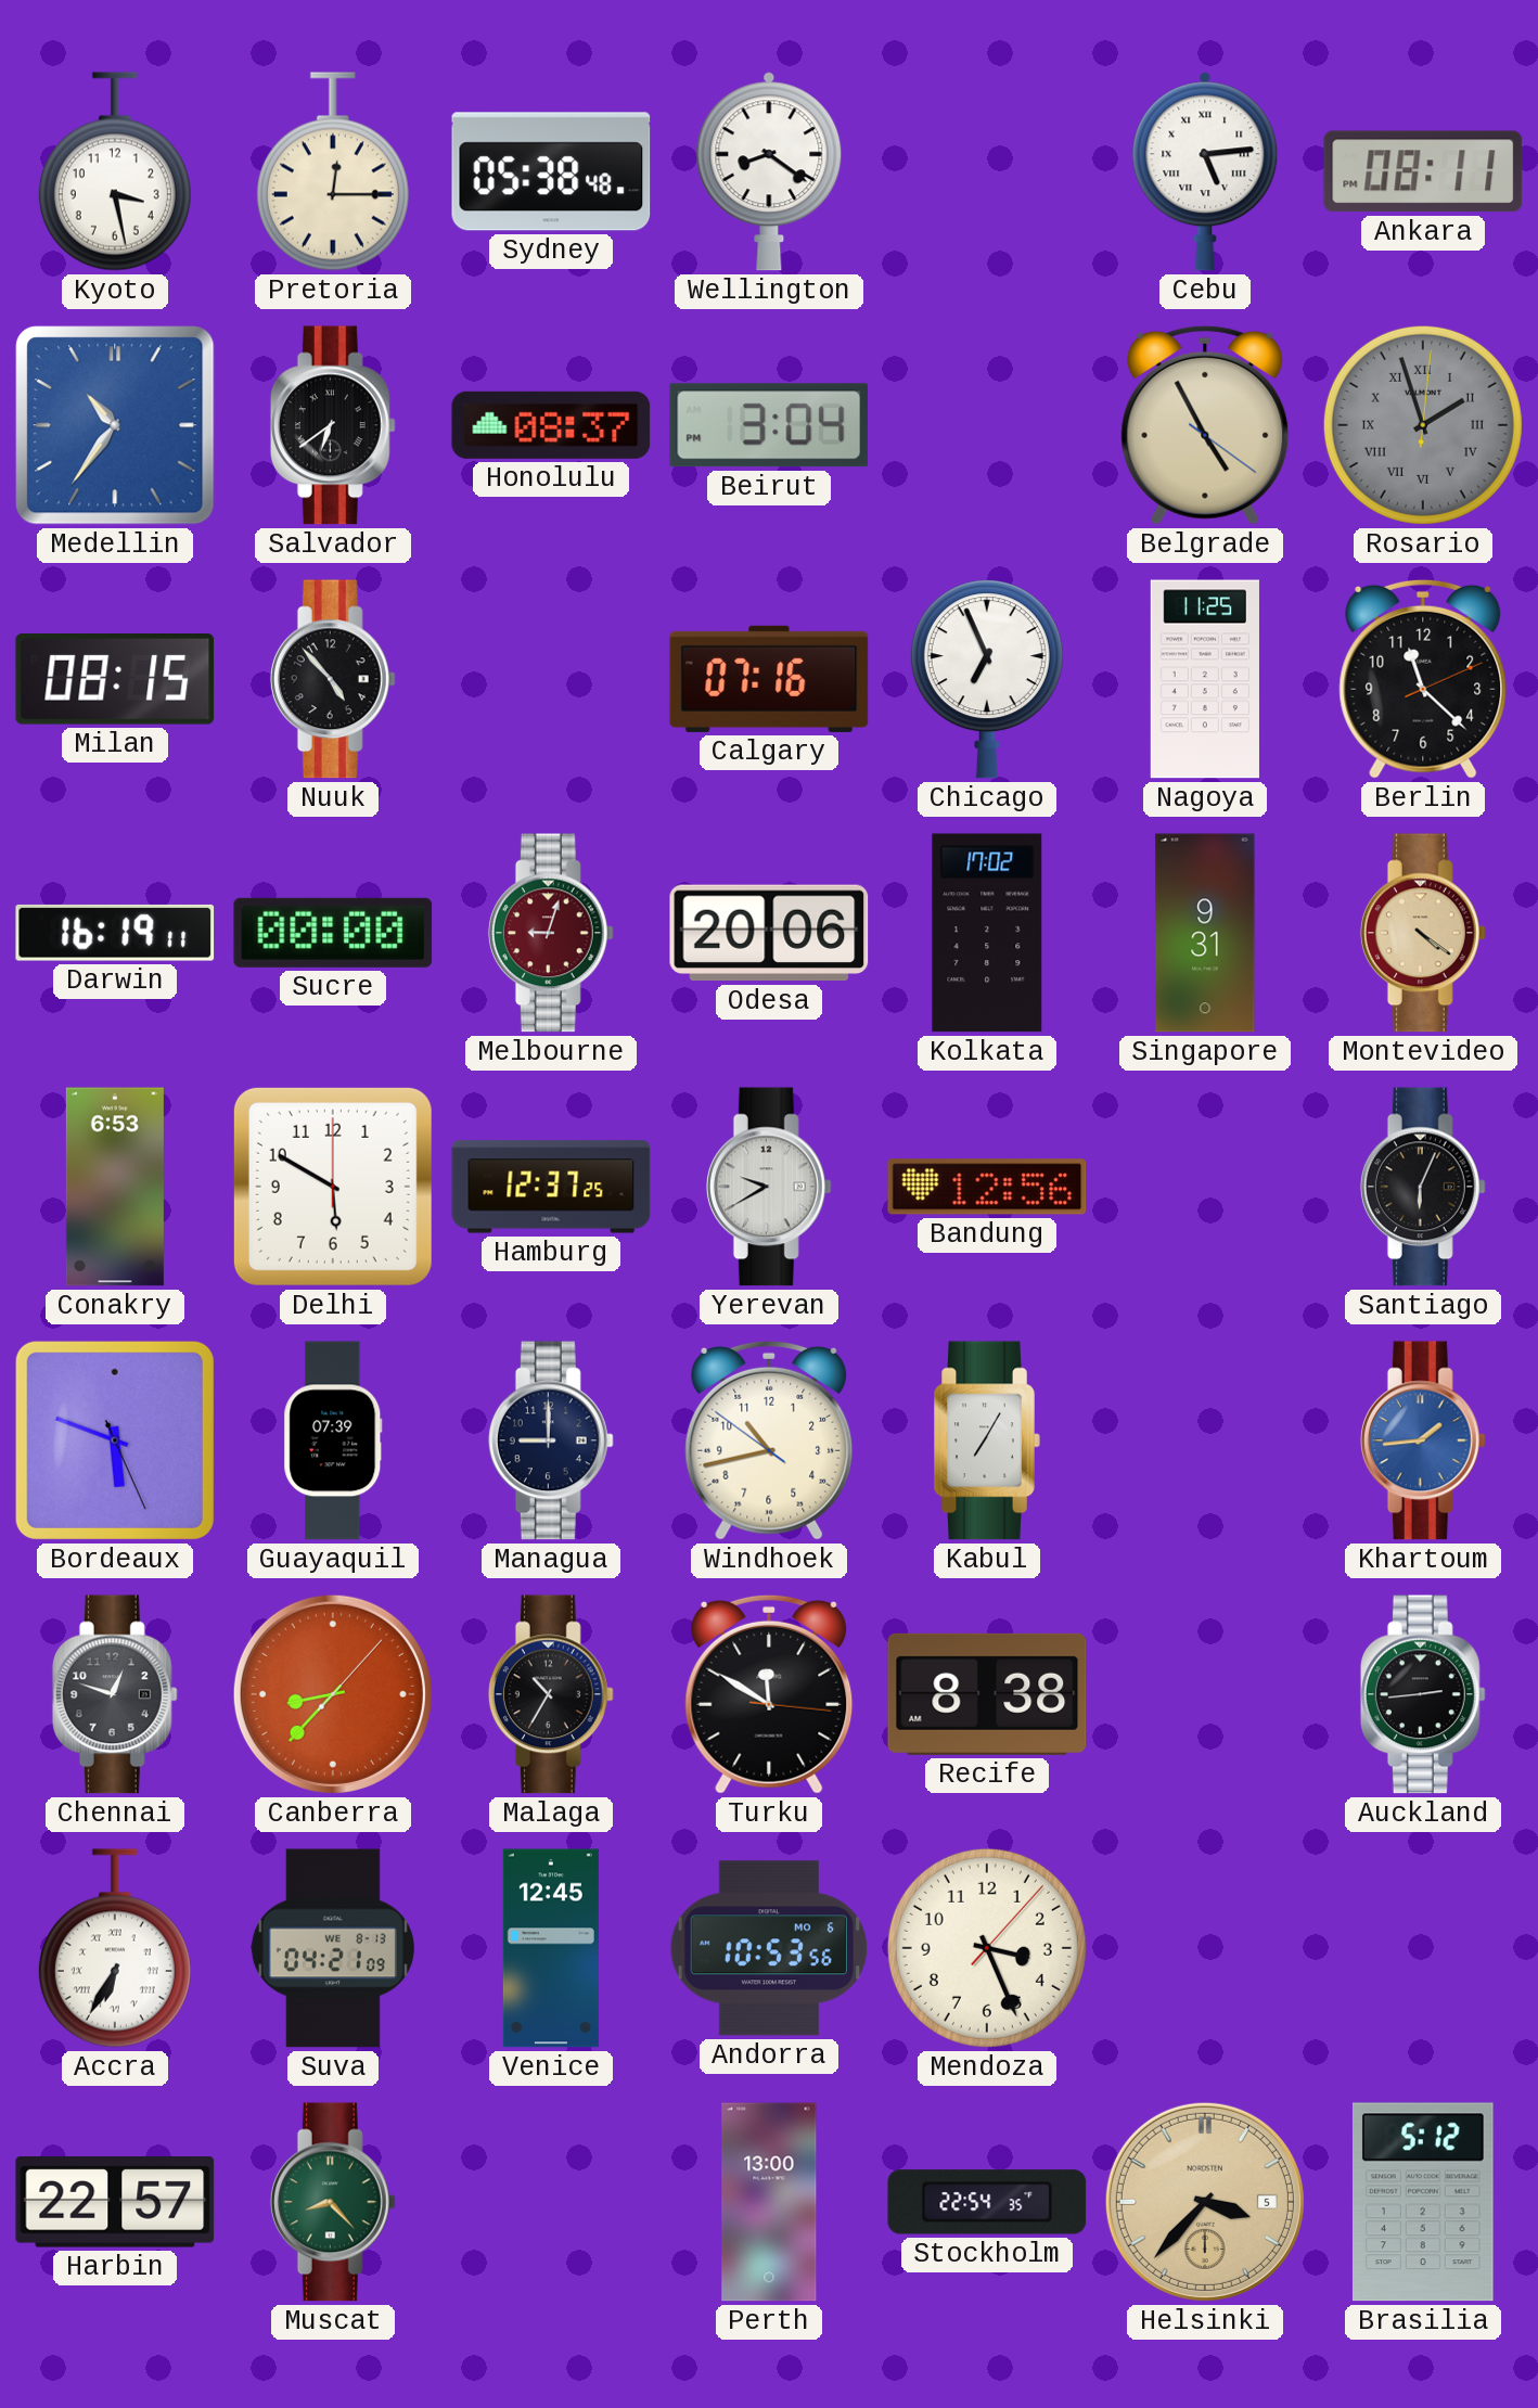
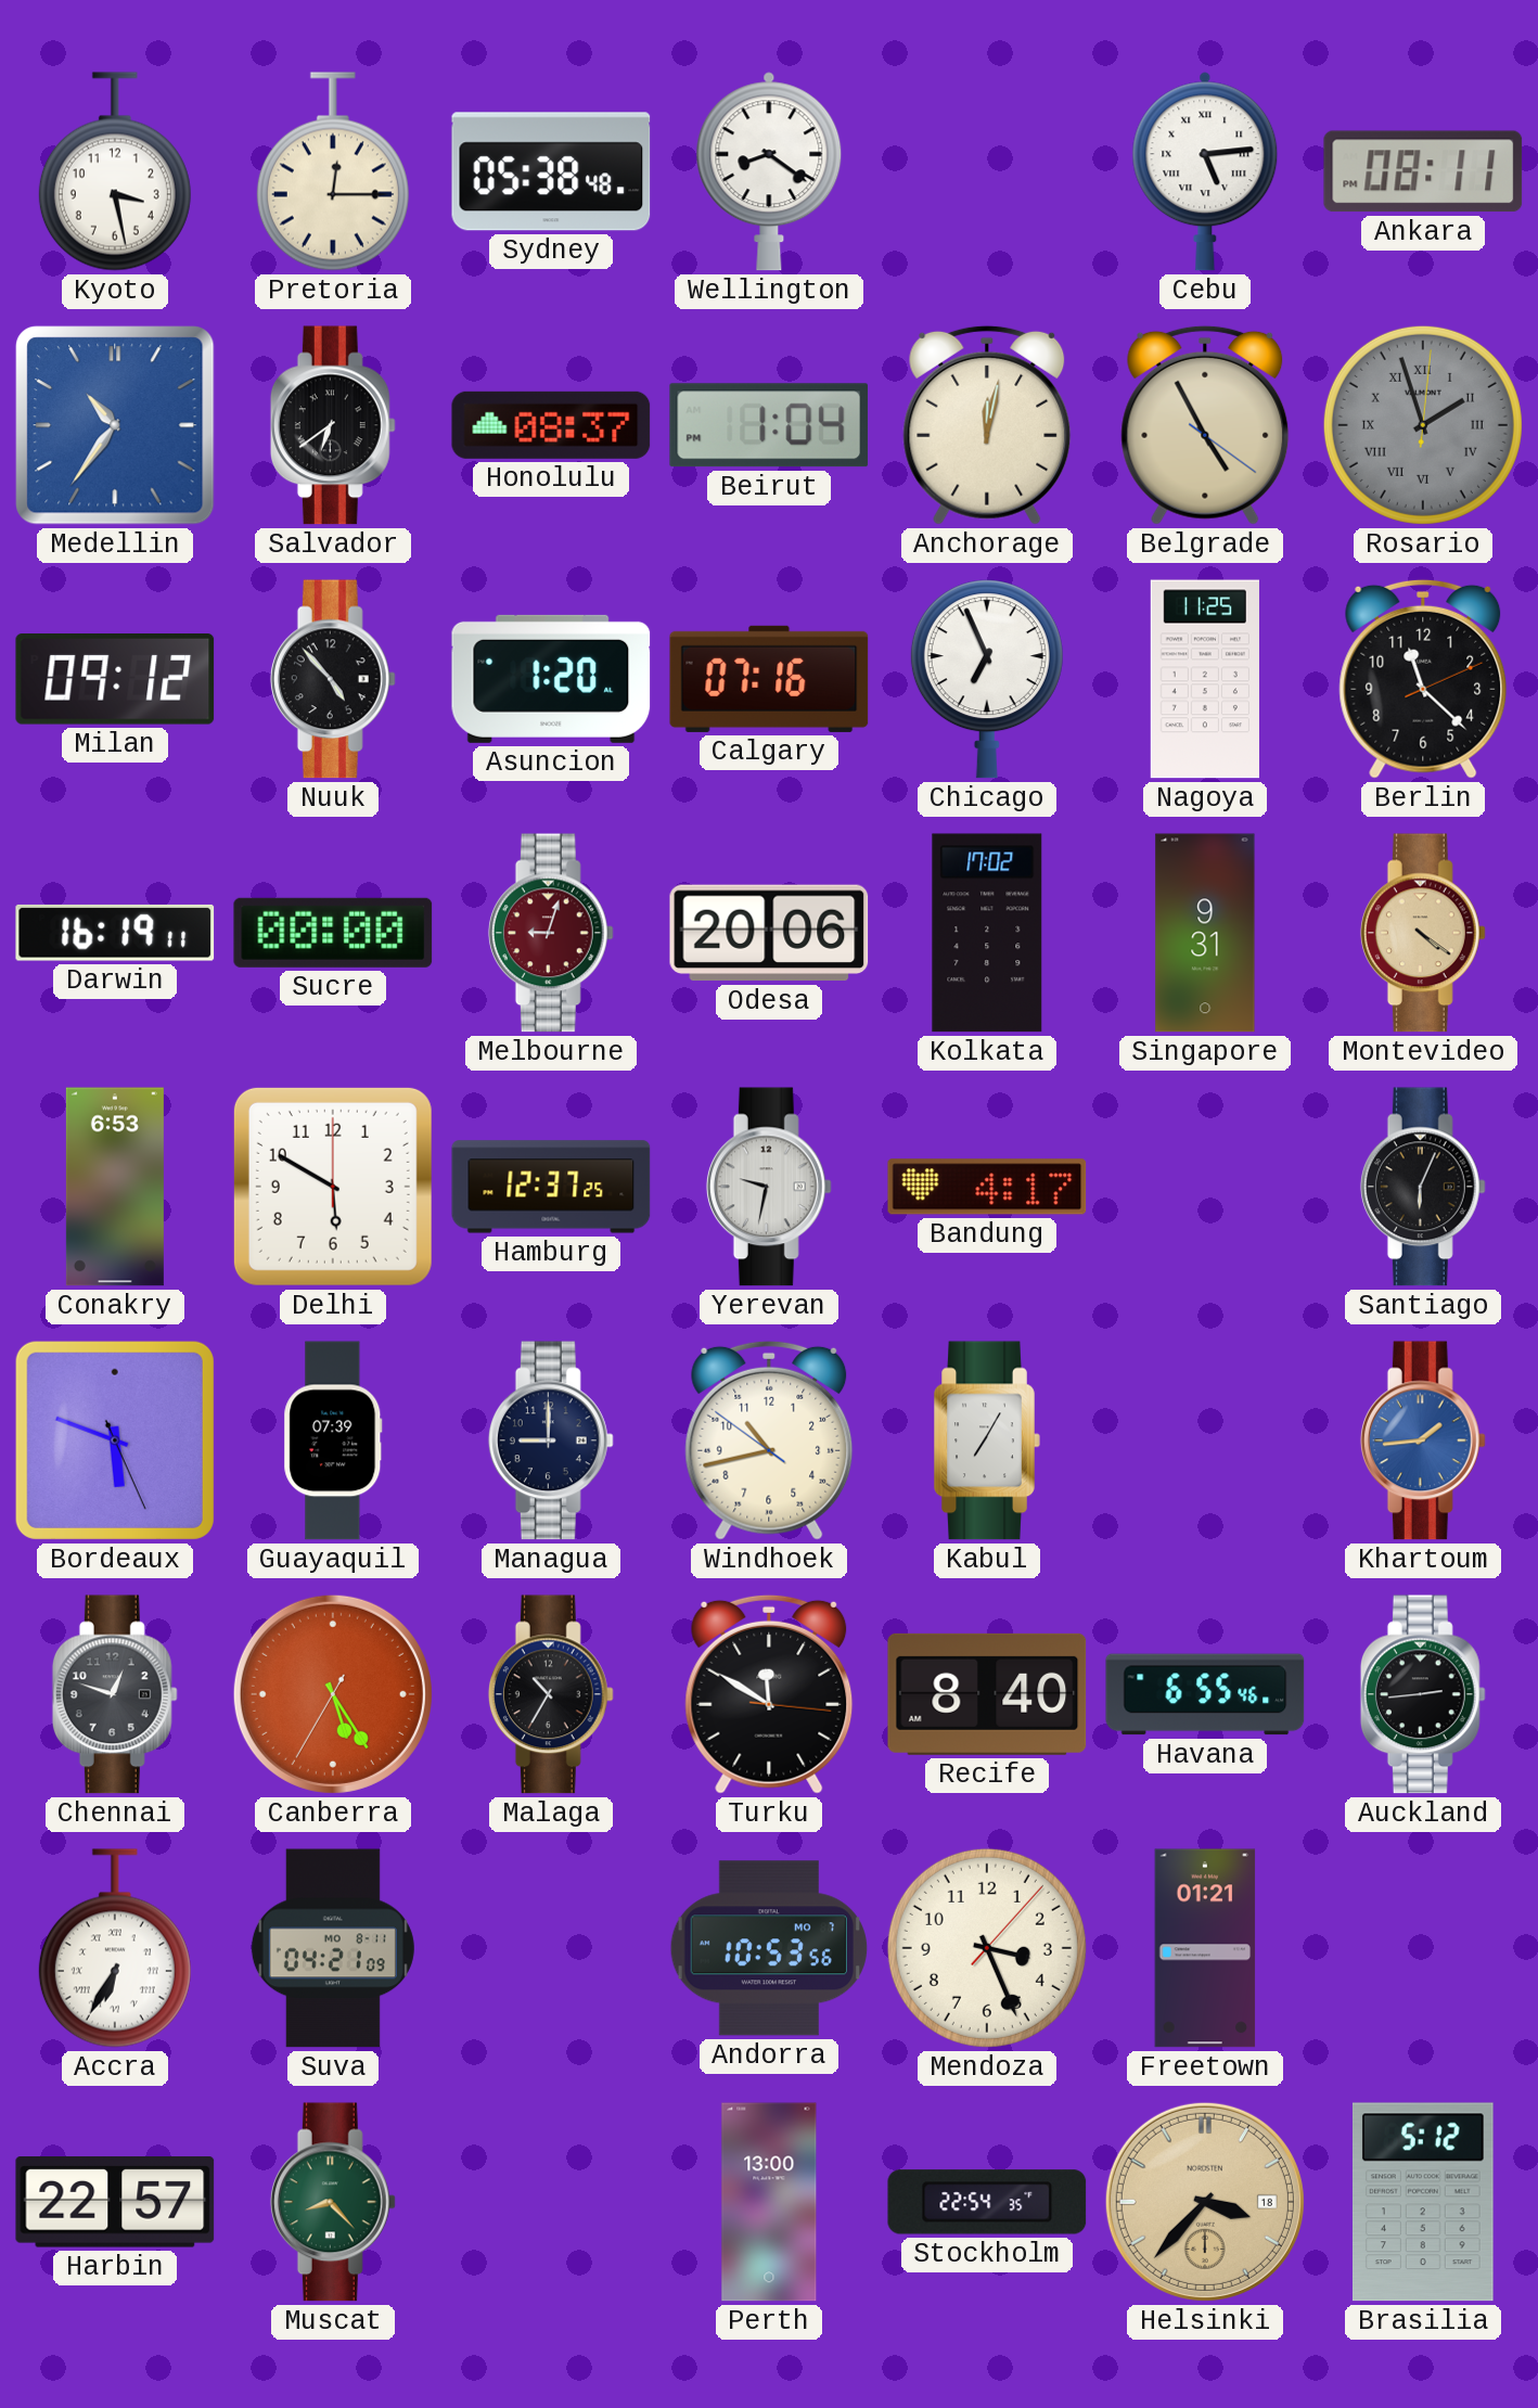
Beirut: 3:04 -> 1:04 (769, 425)
Anchorage: none -> 12:02 (987, 425)
Milan: 08:15 -> 09:12 (115, 680)
Asuncion: none -> 1:20 (551, 679)
Yerevan: 9:40 -> 9:32 (769, 1187)
Bandung: 12:56 -> 4:17 (987, 1187)
Canberra: 8:37 -> 5:24 (333, 1694)
Recife: 8:38 -> 8:40 (987, 1694)
Havana: none -> 6:55 (1205, 1694)
Suva date: WE 8-13 -> MO 8-11 (333, 1948)
Venice: 12:45 -> none (551, 1948)
Andorra date: MO 6 -> MO 7 (769, 1948)
Freetown: none -> 01:21 (1205, 1948)
Helsinki date: 5 -> 18 (1205, 2202)
